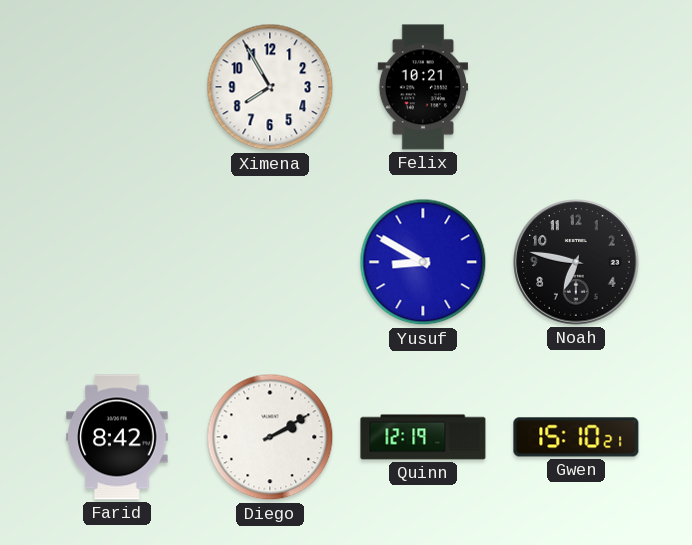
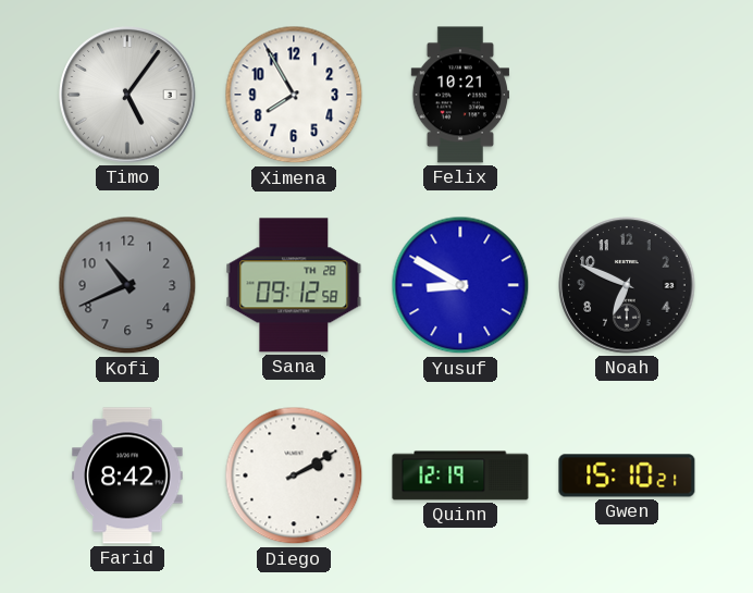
Timo: none -> 5:06 (127, 95)
Kofi: none -> 10:41 (127, 285)
Sana: none -> 09:12 (294, 285)
Noah: 6:47 -> 6:49 (627, 285)
